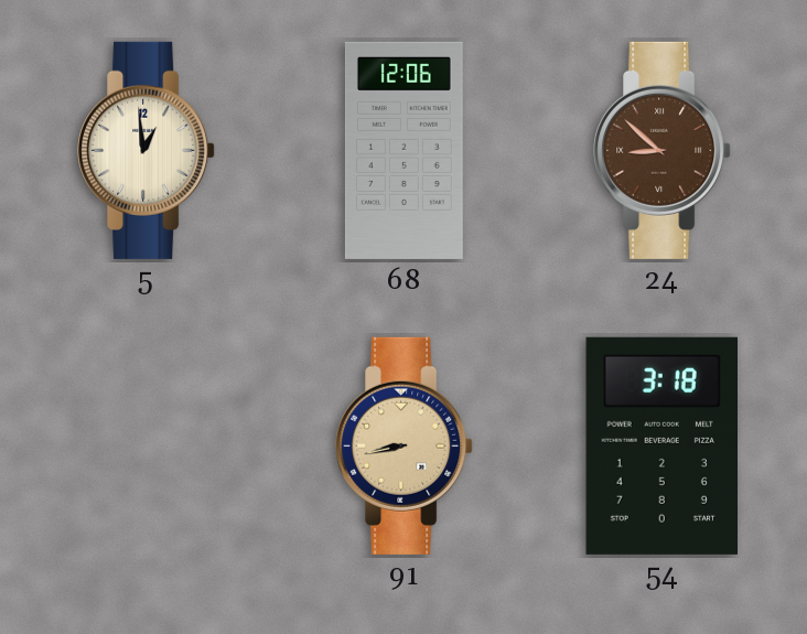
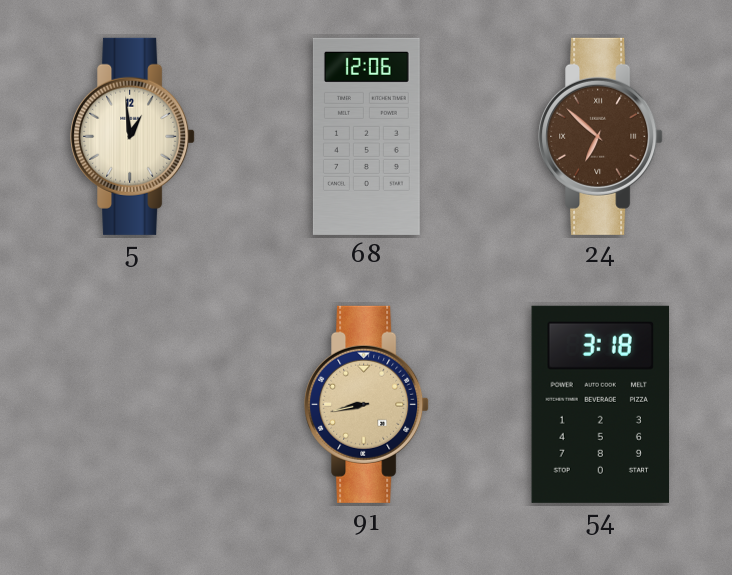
24: 8:52 -> 6:52 (601, 136)
